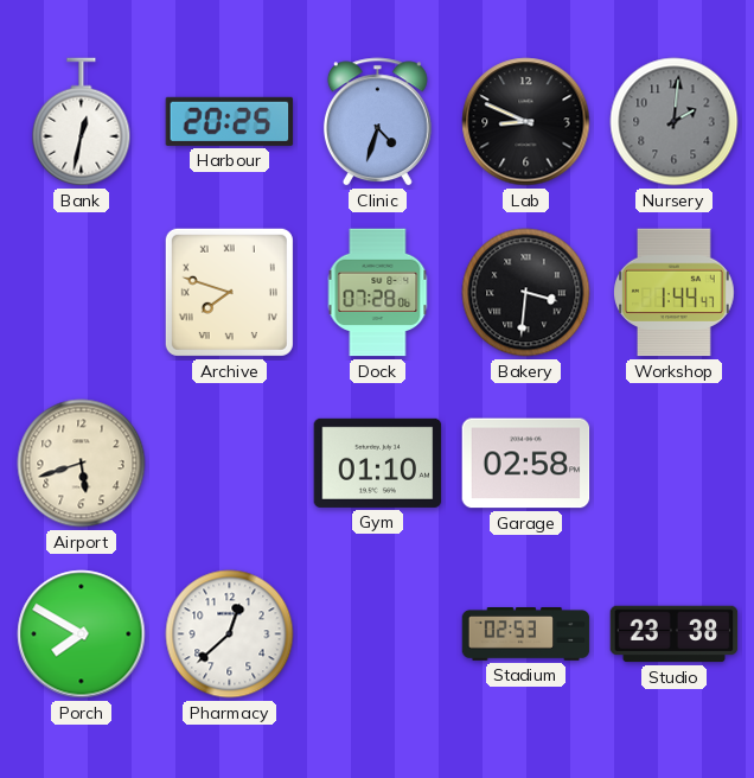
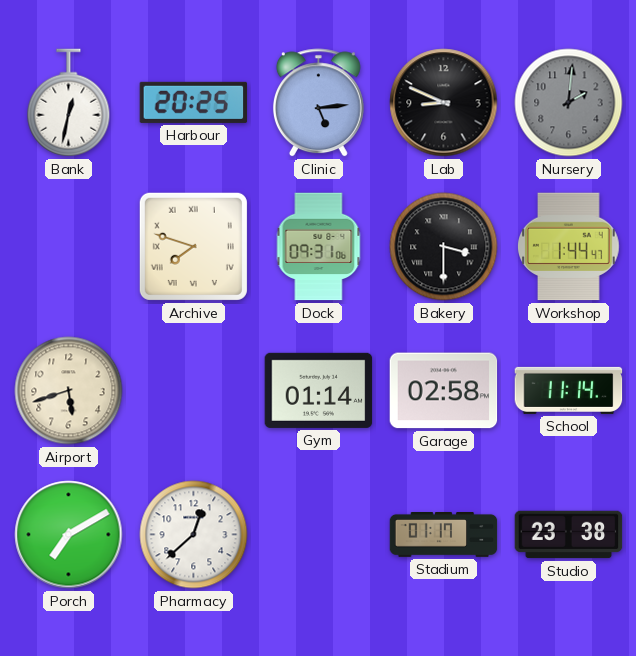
Clinic: 4:33 -> 5:14 (318, 103)
Dock: 07:28 -> 09:31 (319, 247)
Bakery: 3:31 -> 3:30 (444, 247)
Gym: 01:10 -> 01:14 (319, 390)
School: none -> 11:14 (569, 390)
Porch: 7:50 -> 7:10 (69, 535)
Stadium: 02:53 -> 01:17 (444, 535)
